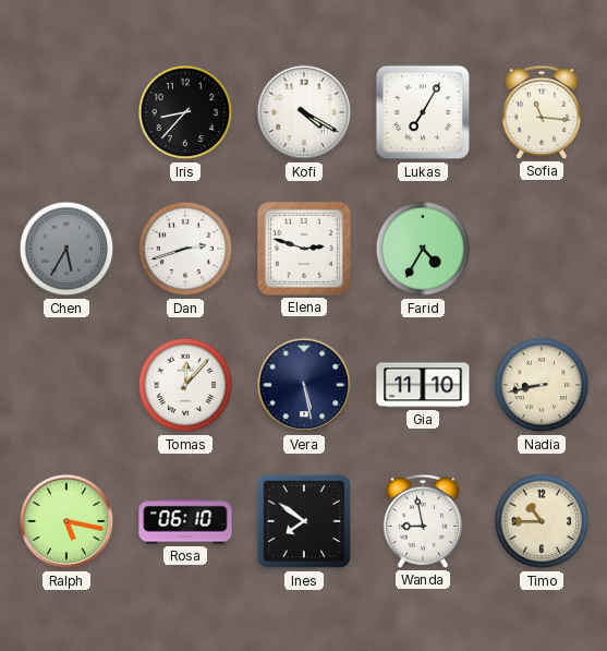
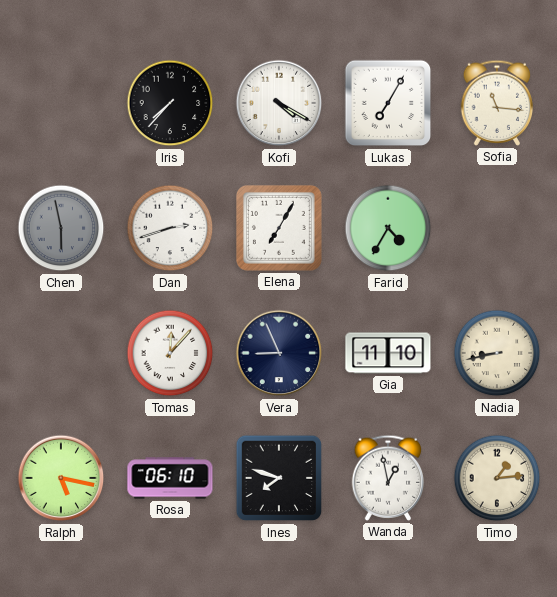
Iris: 8:37 -> 7:37 (170, 103)
Chen: 5:35 -> 5:58 (61, 228)
Elena: 2:48 -> 7:05 (279, 228)
Vera: 5:28 -> 8:56 (279, 353)
Ines: 7:51 -> 7:48 (279, 478)
Wanda: 8:58 -> 12:58 (388, 478)
Timo: 10:45 -> 1:14 (497, 478)
